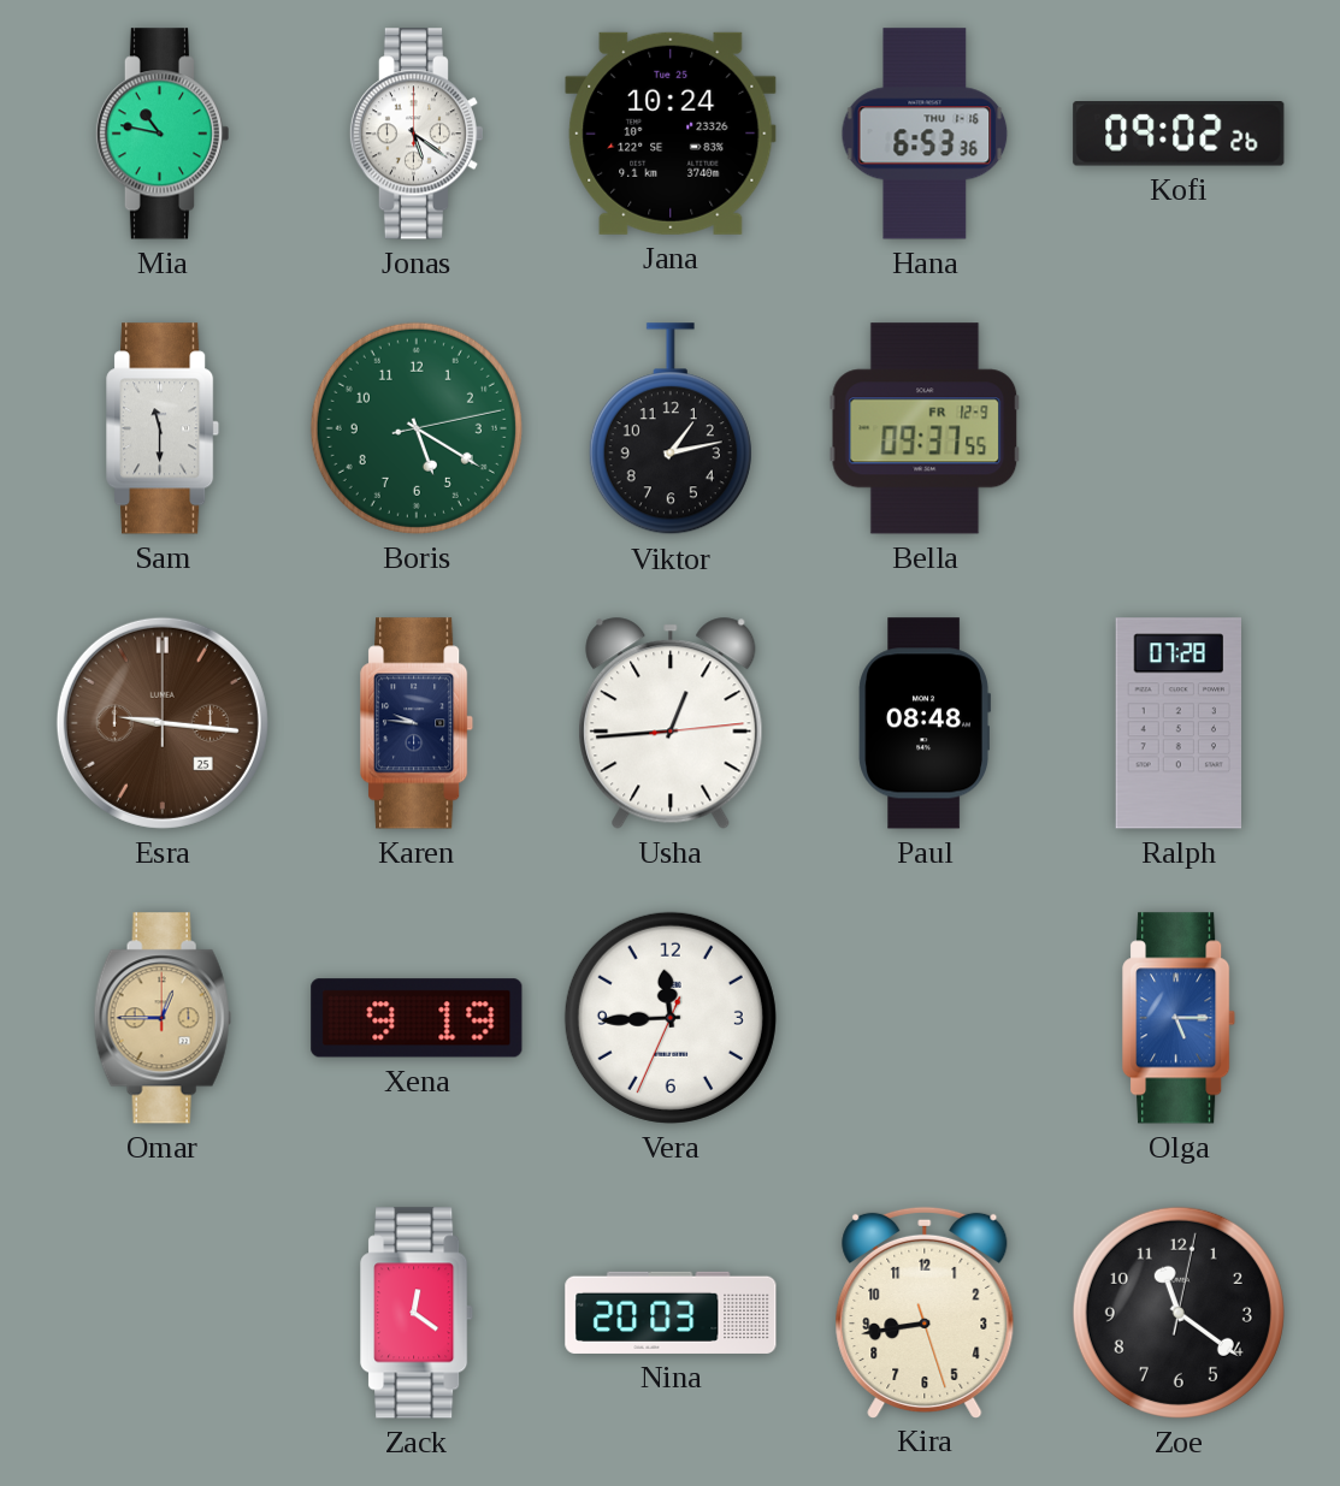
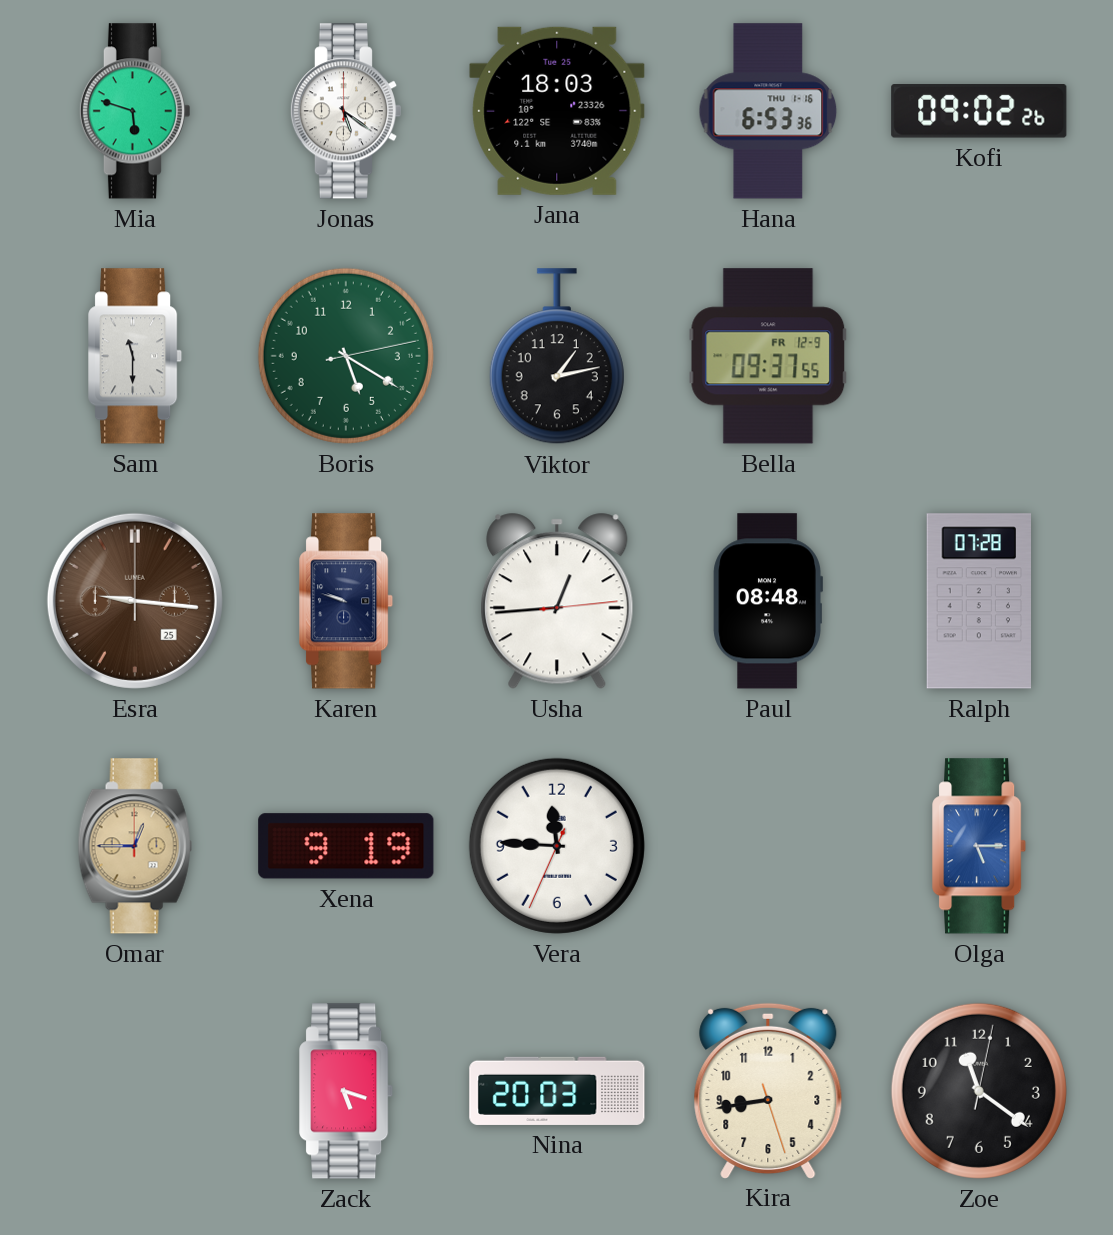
Mia: 10:47 -> 5:48 (134, 111)
Jana: 10:24 -> 18:03 (557, 111)
Karen: 9:46 -> 9:48 (347, 601)
Vera: 11:44 -> 11:45 (557, 846)
Zack: 12:21 -> 5:18 (347, 1091)
